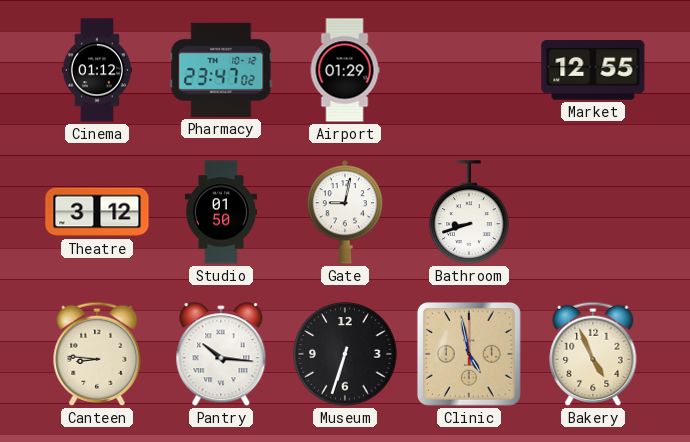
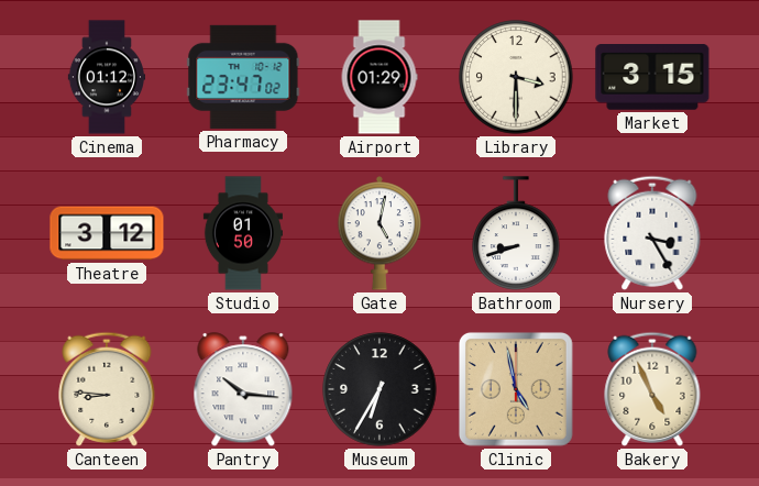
Library: none -> 3:30 (516, 77)
Market: 12:55 -> 3:15 (652, 78)
Gate: 9:02 -> 5:02 (380, 233)
Nursery: none -> 3:25 (652, 233)
Museum: 6:33 -> 6:35 (380, 389)
